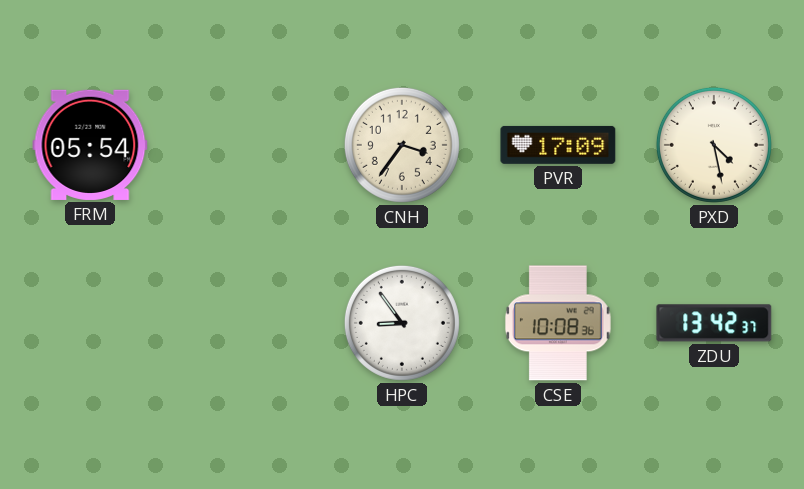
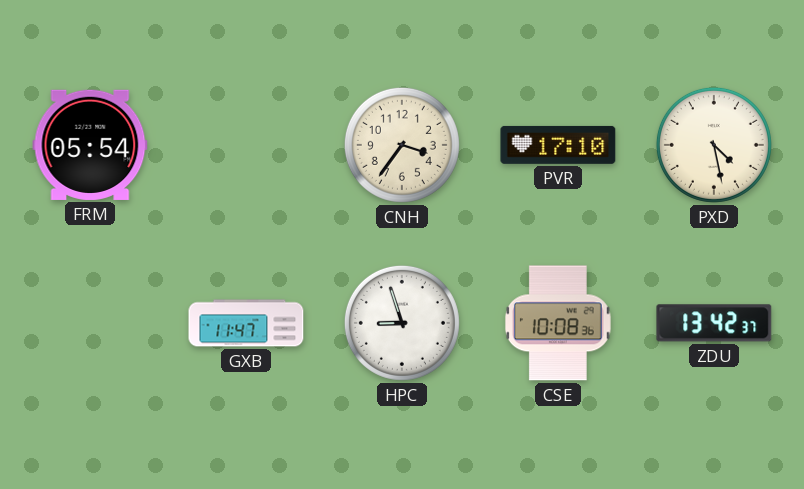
PVR: 17:09 -> 17:10 (558, 145)
GXB: none -> 11:47 (246, 323)
HPC: 8:54 -> 8:57 (402, 323)
